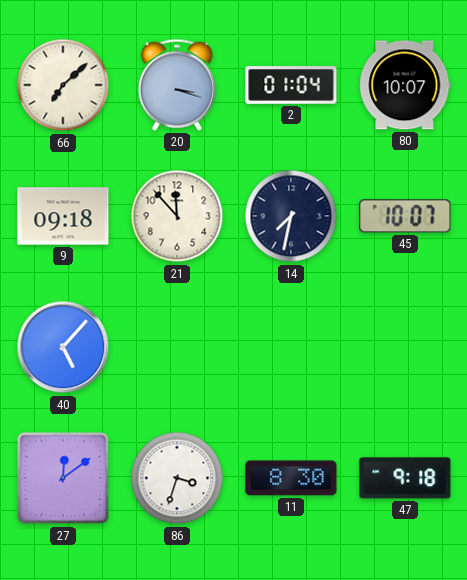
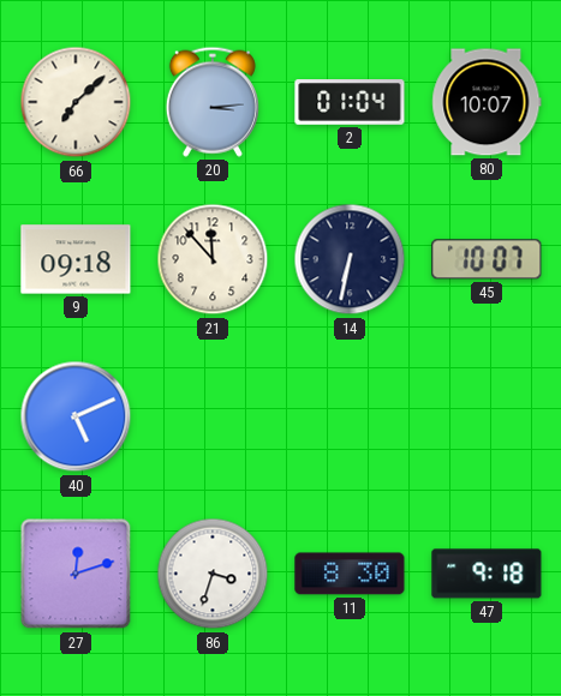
20: 3:18 -> 3:14 (213, 102)
14: 7:32 -> 6:32 (350, 259)
40: 5:07 -> 5:11 (76, 416)
27: 12:09 -> 12:12 (76, 574)
